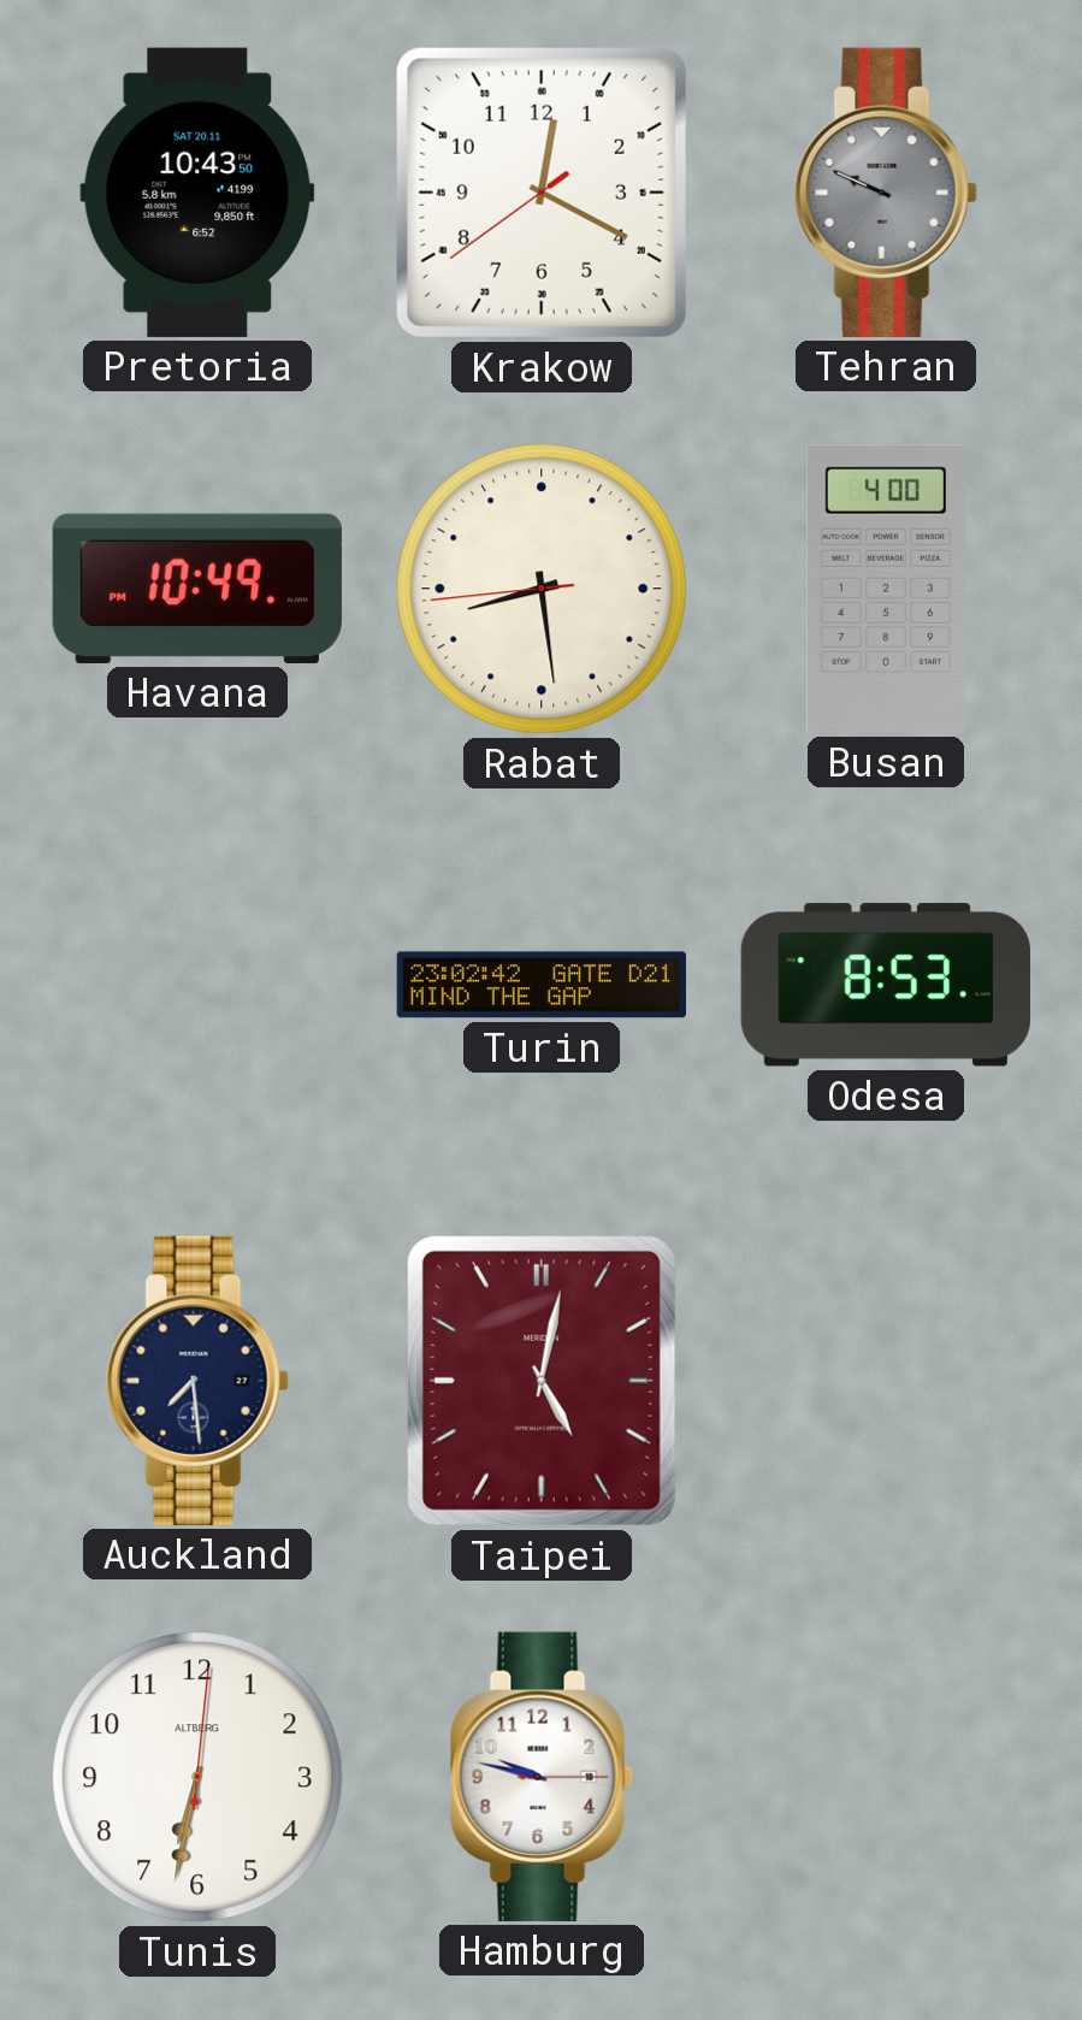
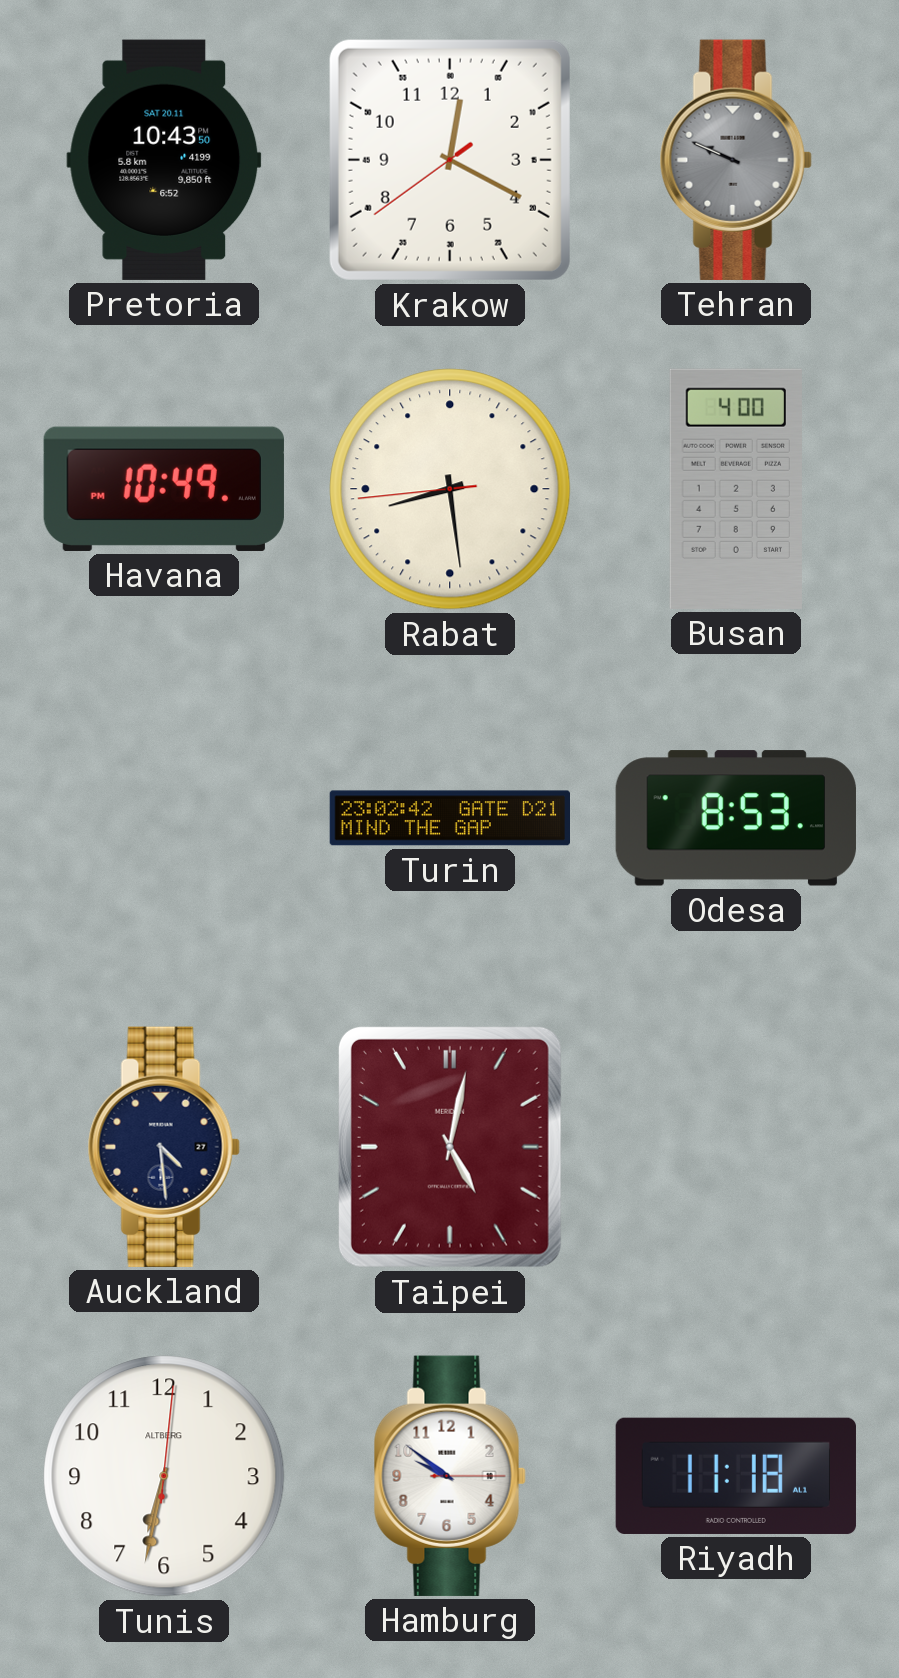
Auckland: 7:29 -> 4:29 (164, 1147)
Hamburg: 9:47 -> 9:51 (450, 1476)
Riyadh: none -> 11:18 (736, 1476)
